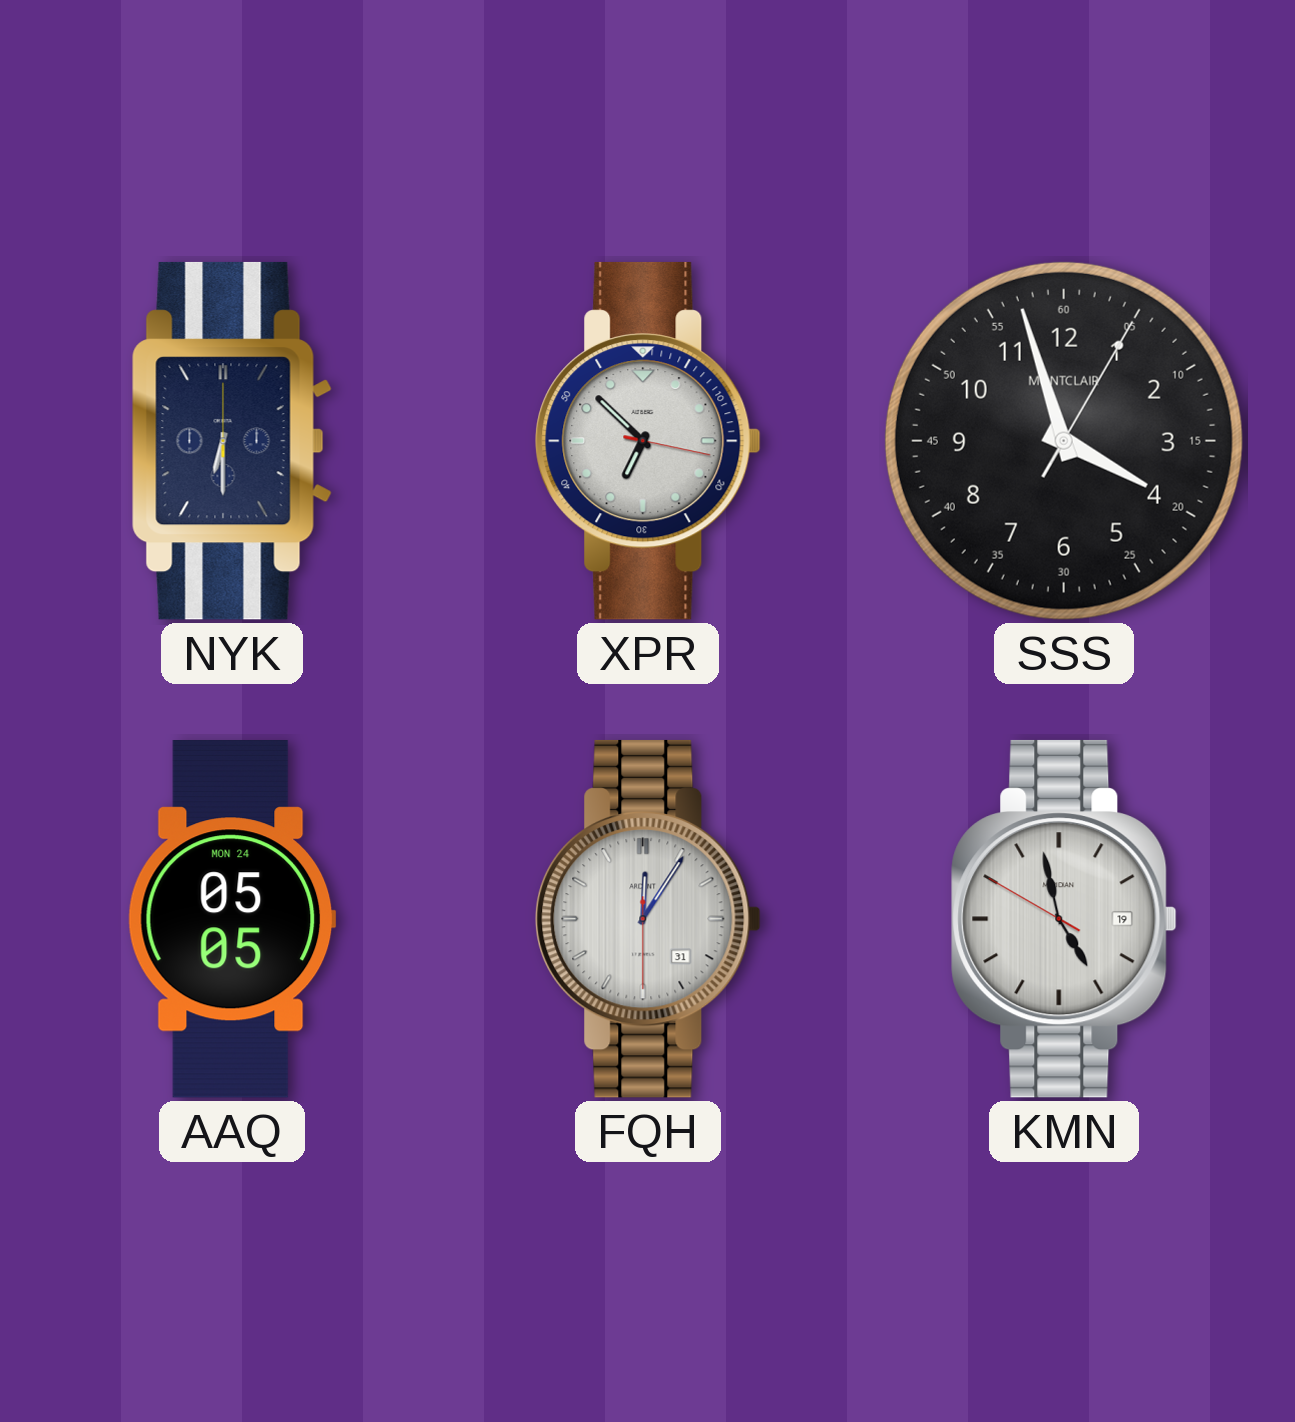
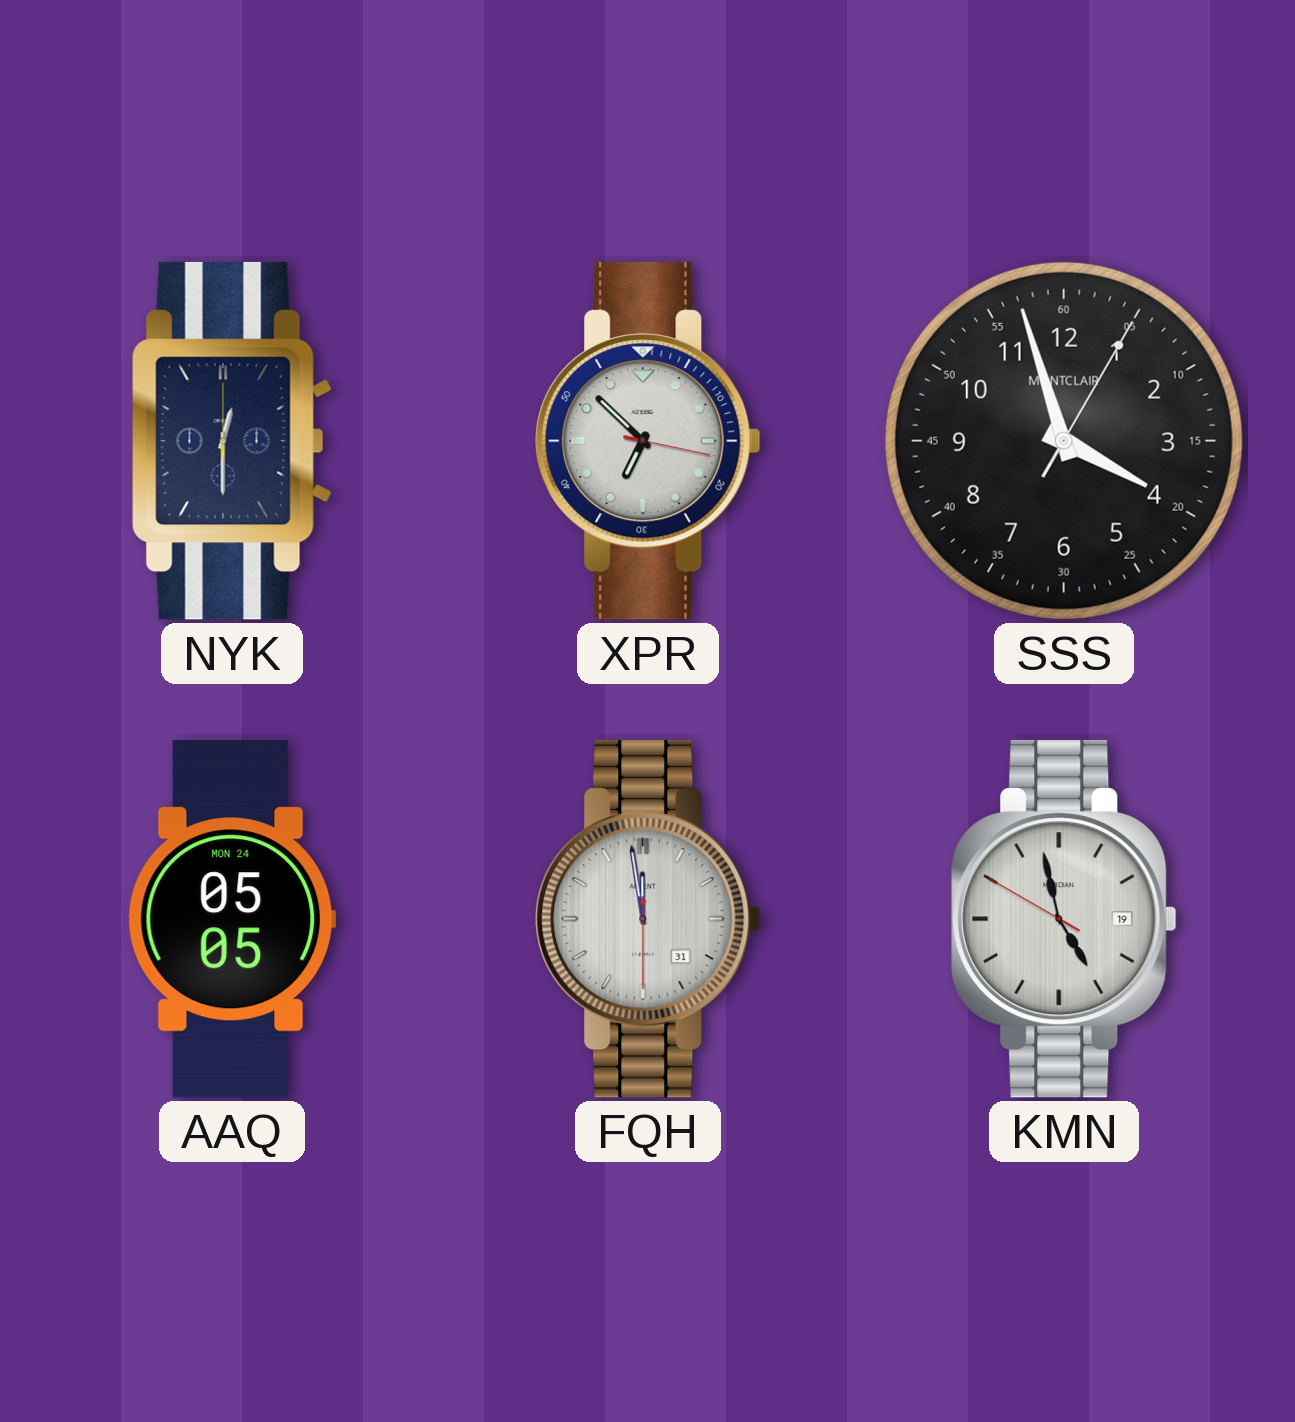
NYK: 6:30 -> 12:30 (232, 441)
FQH: 12:05 -> 11:58 (648, 919)
